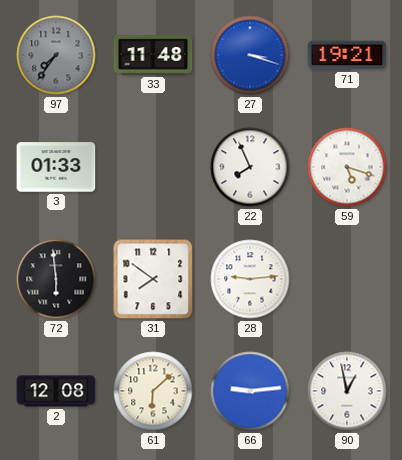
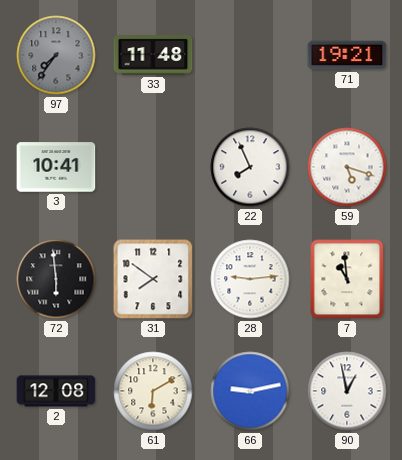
27: 3:18 -> none (250, 55)
3: 01:33 -> 10:41 (56, 167)
7: none -> 10:59 (347, 279)
61: 6:08 -> 6:10 (153, 391)
66: 9:14 -> 9:13 (250, 391)
